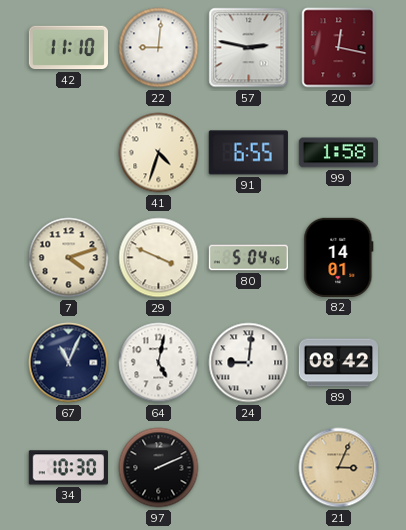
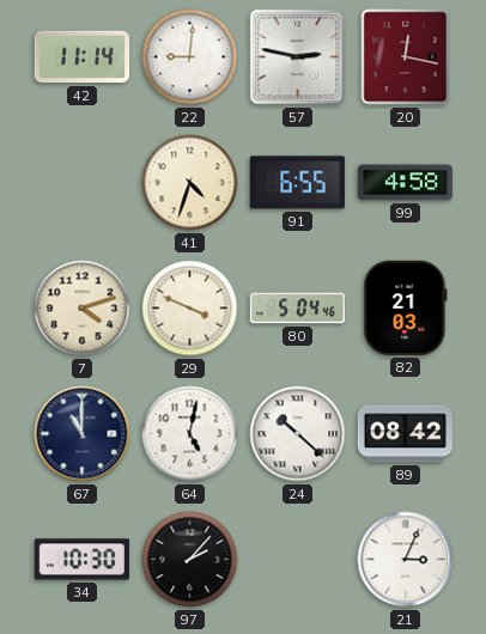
42: 11:10 -> 11:14 (81, 57)
99: 1:58 -> 4:58 (405, 183)
82: 14:01 -> 21:03 (406, 307)
67: 11:04 -> 11:00 (83, 434)
24: 9:01 -> 10:22 (298, 434)
97: 2:11 -> 2:07 (190, 560)
21 dial: champagne -> white (406, 560)
